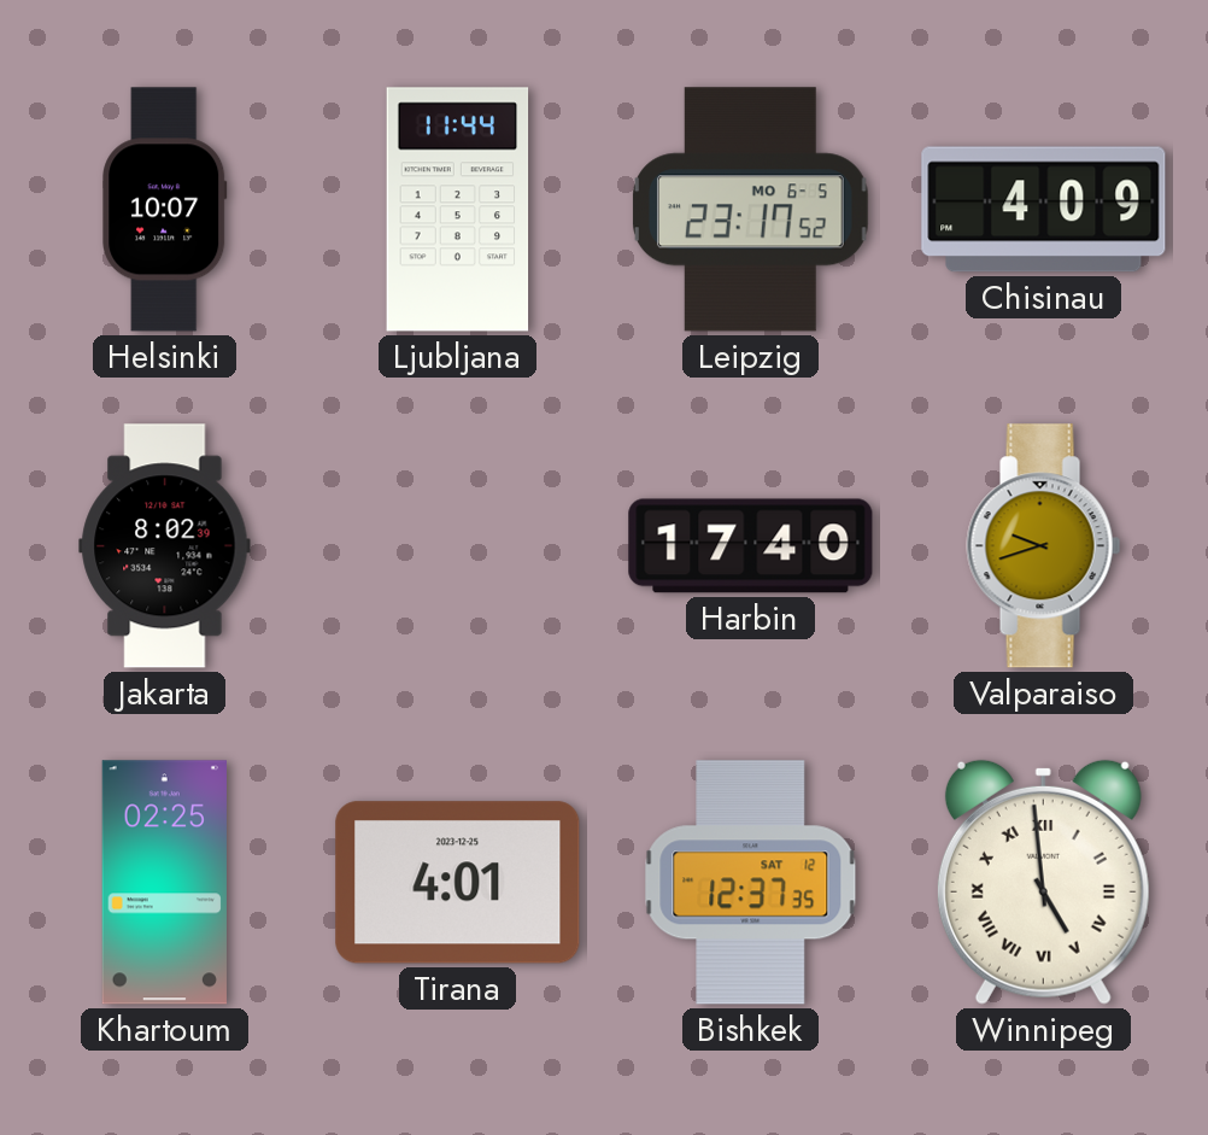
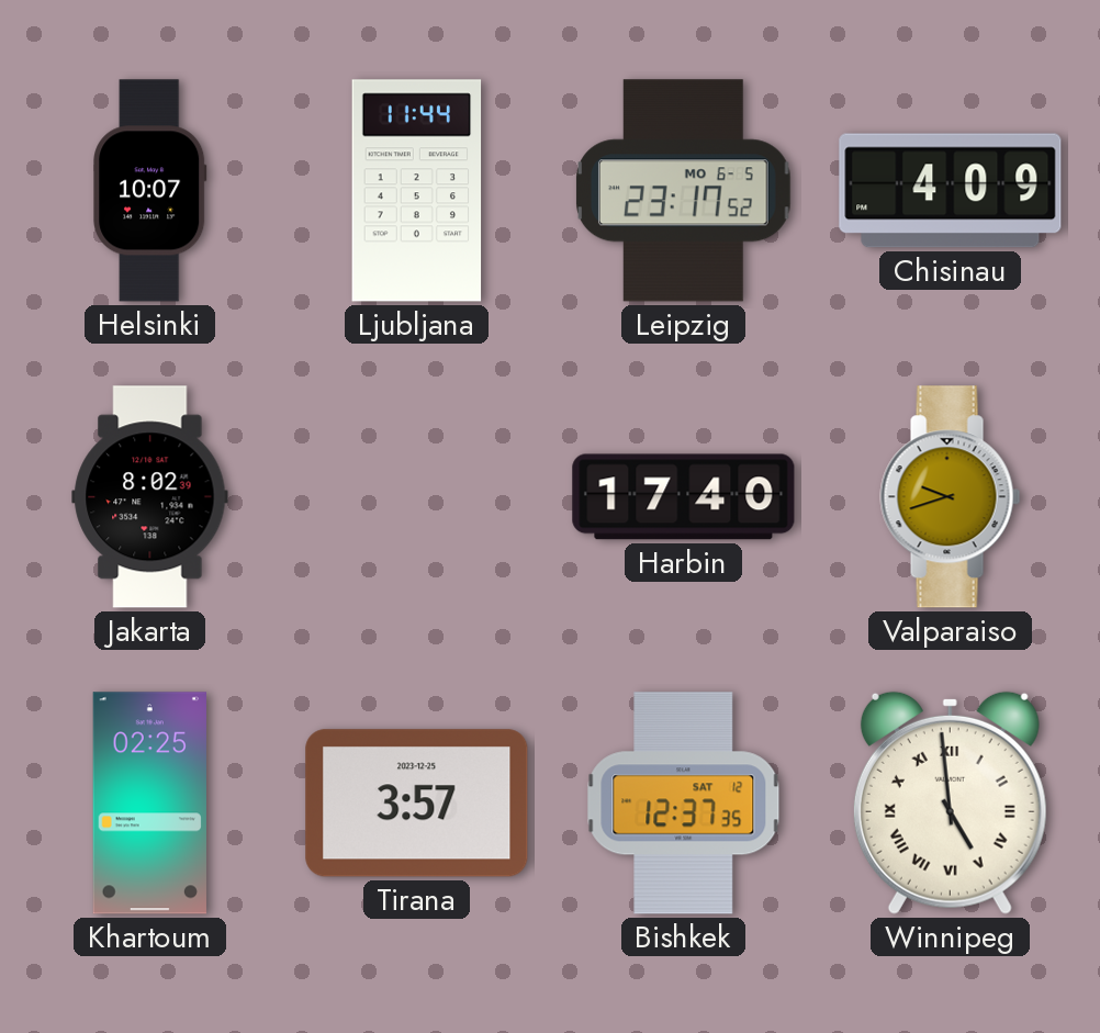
Tirana: 4:01 -> 3:57 (417, 804)
